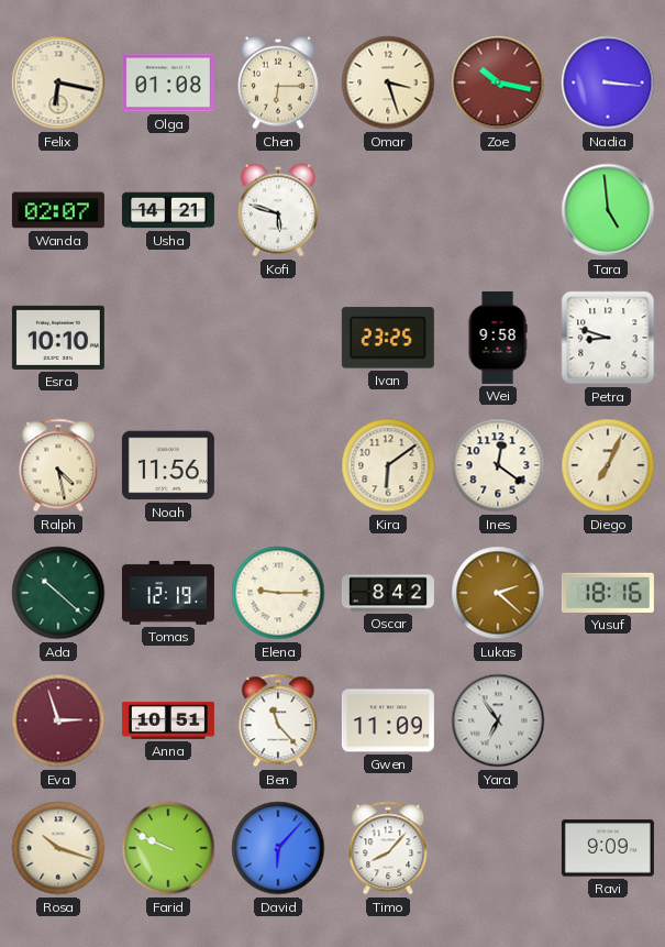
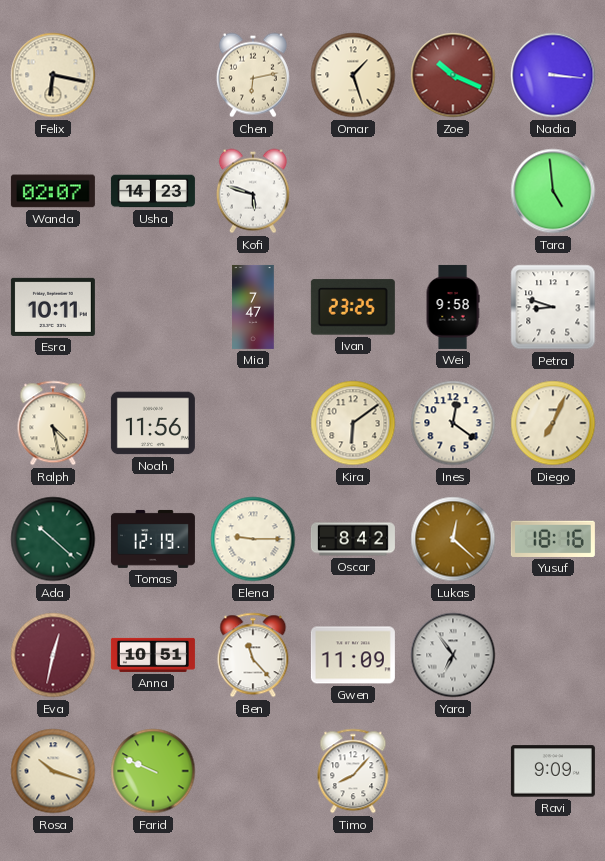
Olga: 01:08 -> none (168, 82)
Chen: 6:15 -> 6:13 (253, 75)
Omar: 3:27 -> 1:27 (353, 75)
Zoe: 10:17 -> 10:19 (453, 75)
Usha: 14:21 -> 14:23 (153, 191)
Esra: 10:10 -> 10:11 (53, 307)
Mia: none -> 7:47 (253, 307)
Lukas: 2:22 -> 12:22 (453, 539)
Eva: 2:57 -> 12:32 (53, 655)
David: 6:07 -> none (278, 848)
